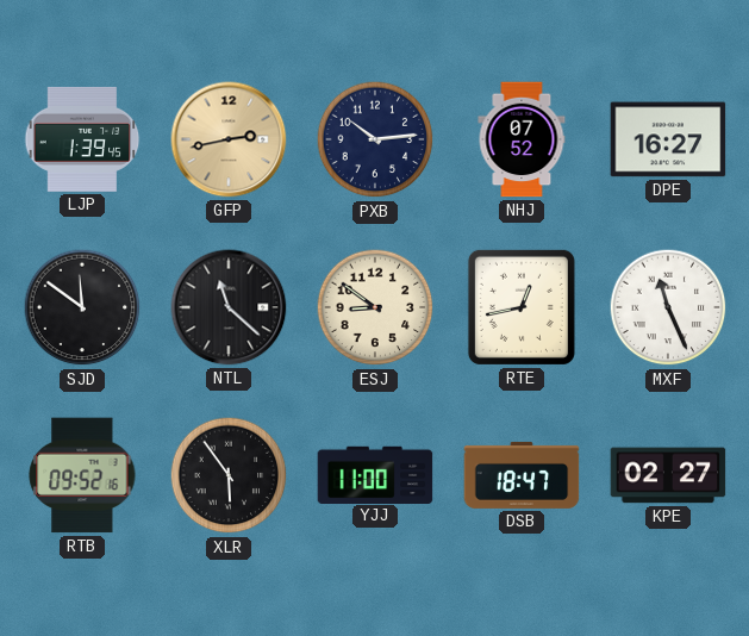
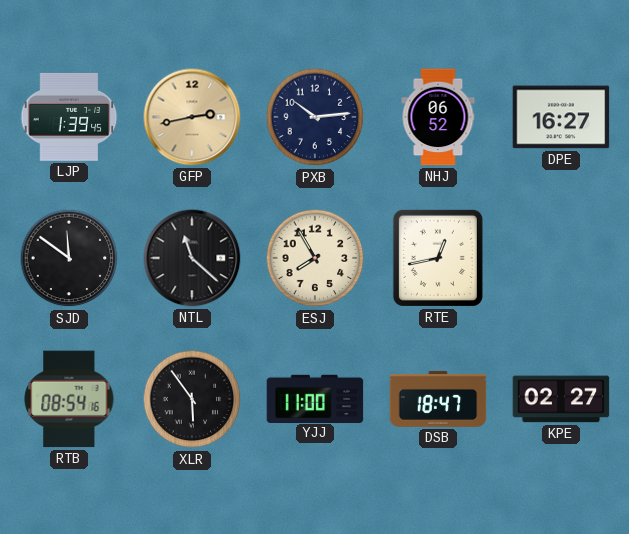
NHJ: 07:52 -> 06:52 (438, 117)
ESJ: 8:51 -> 7:55 (315, 258)
MXF: 11:26 -> none (668, 307)
RTB: 09:52 -> 08:54 (69, 399)
